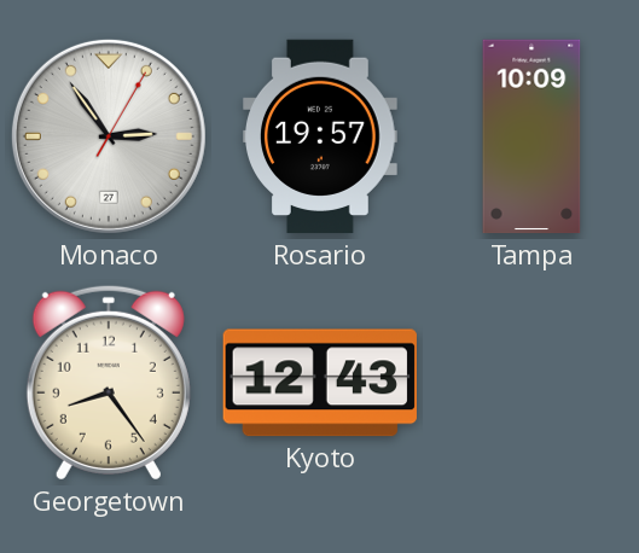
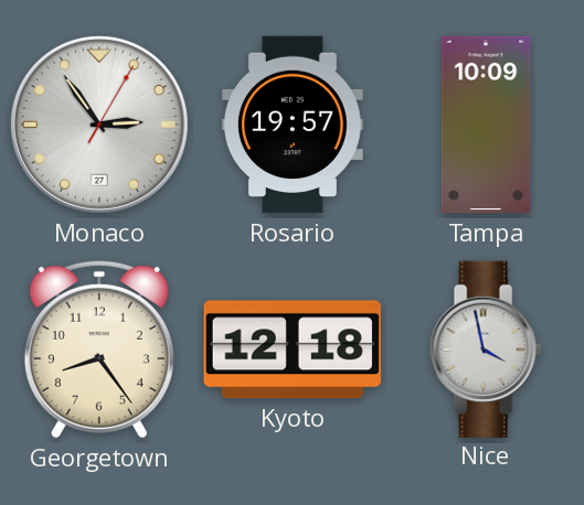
Kyoto: 12:43 -> 12:18 (293, 350)
Nice: none -> 3:58 (486, 348)
